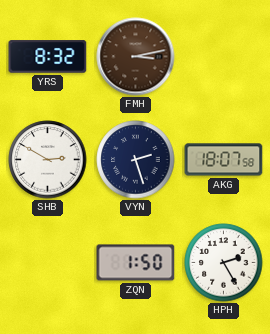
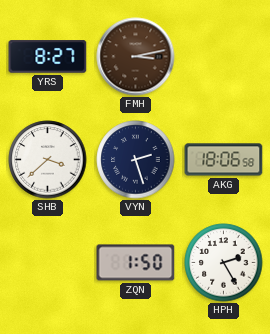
YRS: 8:32 -> 8:27 (48, 57)
SHB: 2:50 -> 3:38 (48, 160)
AKG: 18:07 -> 18:06 (224, 160)
